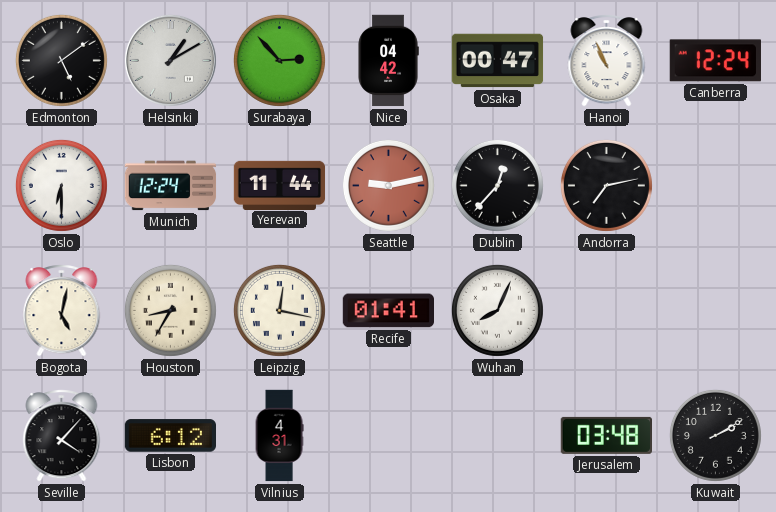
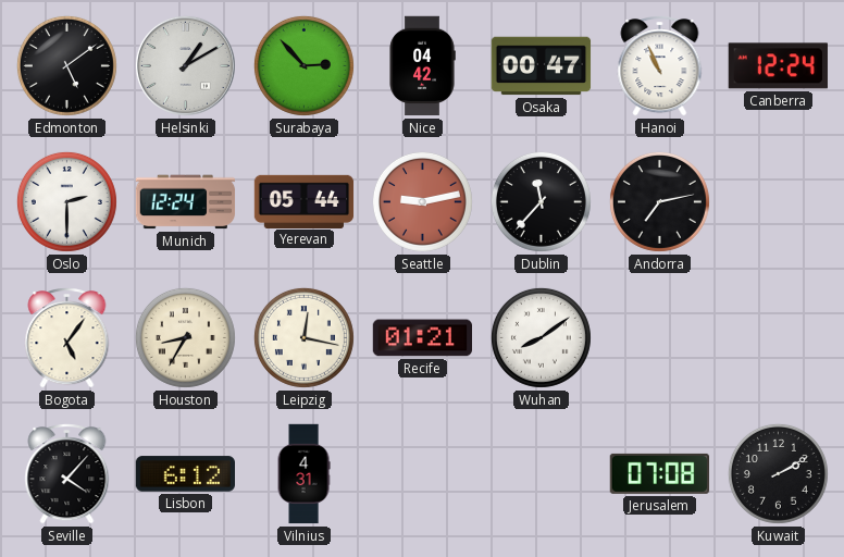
Oslo: 6:30 -> 2:30 (66, 201)
Yerevan: 11:44 -> 05:44 (305, 201)
Dublin: 12:37 -> 11:37 (541, 201)
Bogota: 5:02 -> 5:06 (67, 338)
Recife: 01:41 -> 01:21 (422, 338)
Wuhan: 8:04 -> 8:09 (541, 337)
Jerusalem: 03:48 -> 07:08 (659, 473)
